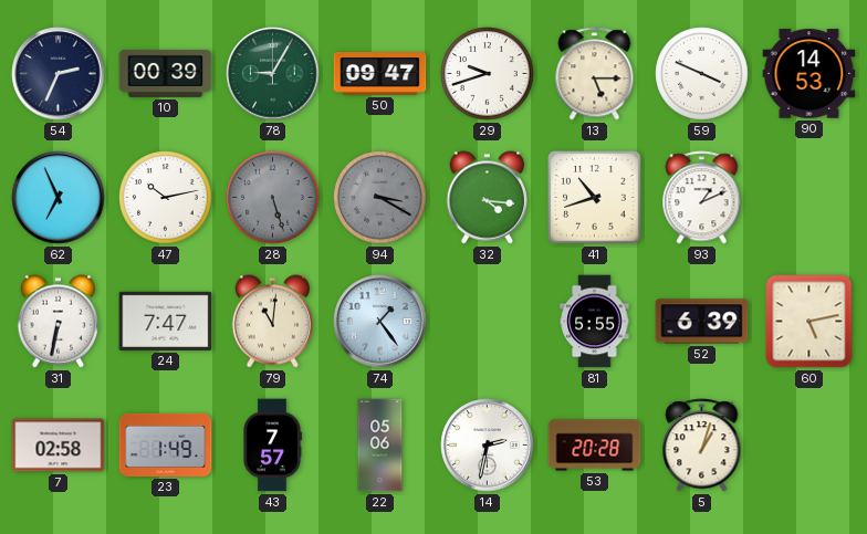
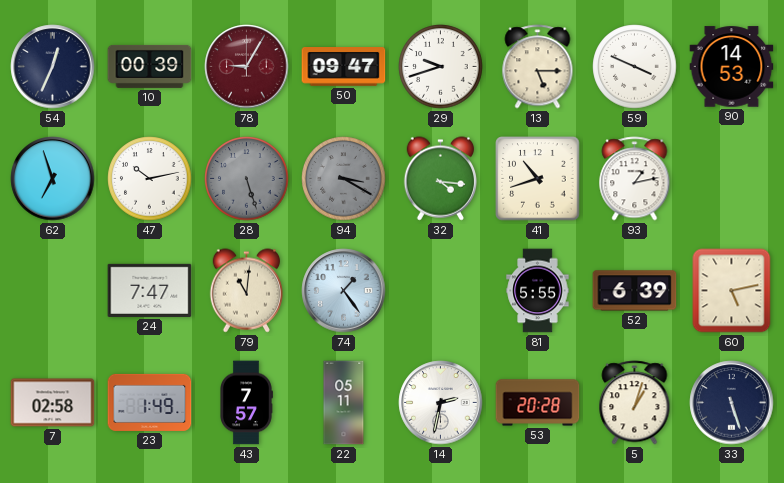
54: 2:34 -> 12:34 (53, 67)
78 dial: green -> burgundy (247, 67)
62: 6:56 -> 6:57 (53, 179)
93: 1:11 -> 1:13 (635, 179)
31: 6:32 -> none (58, 322)
22: 05:06 -> 05:11 (344, 403)
33: none -> 5:27 (732, 403)
